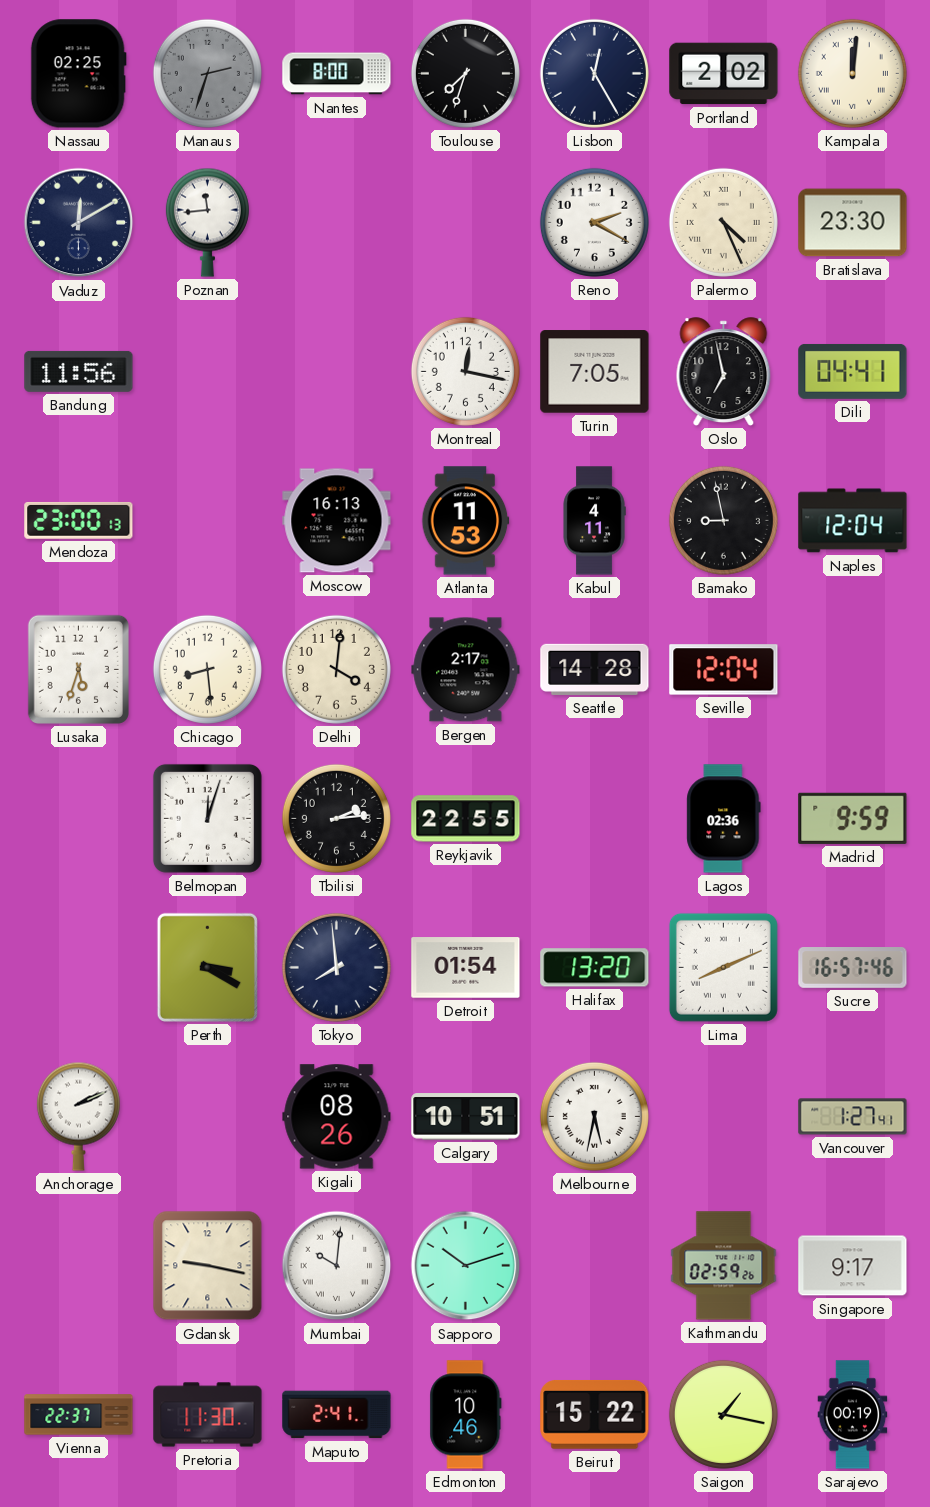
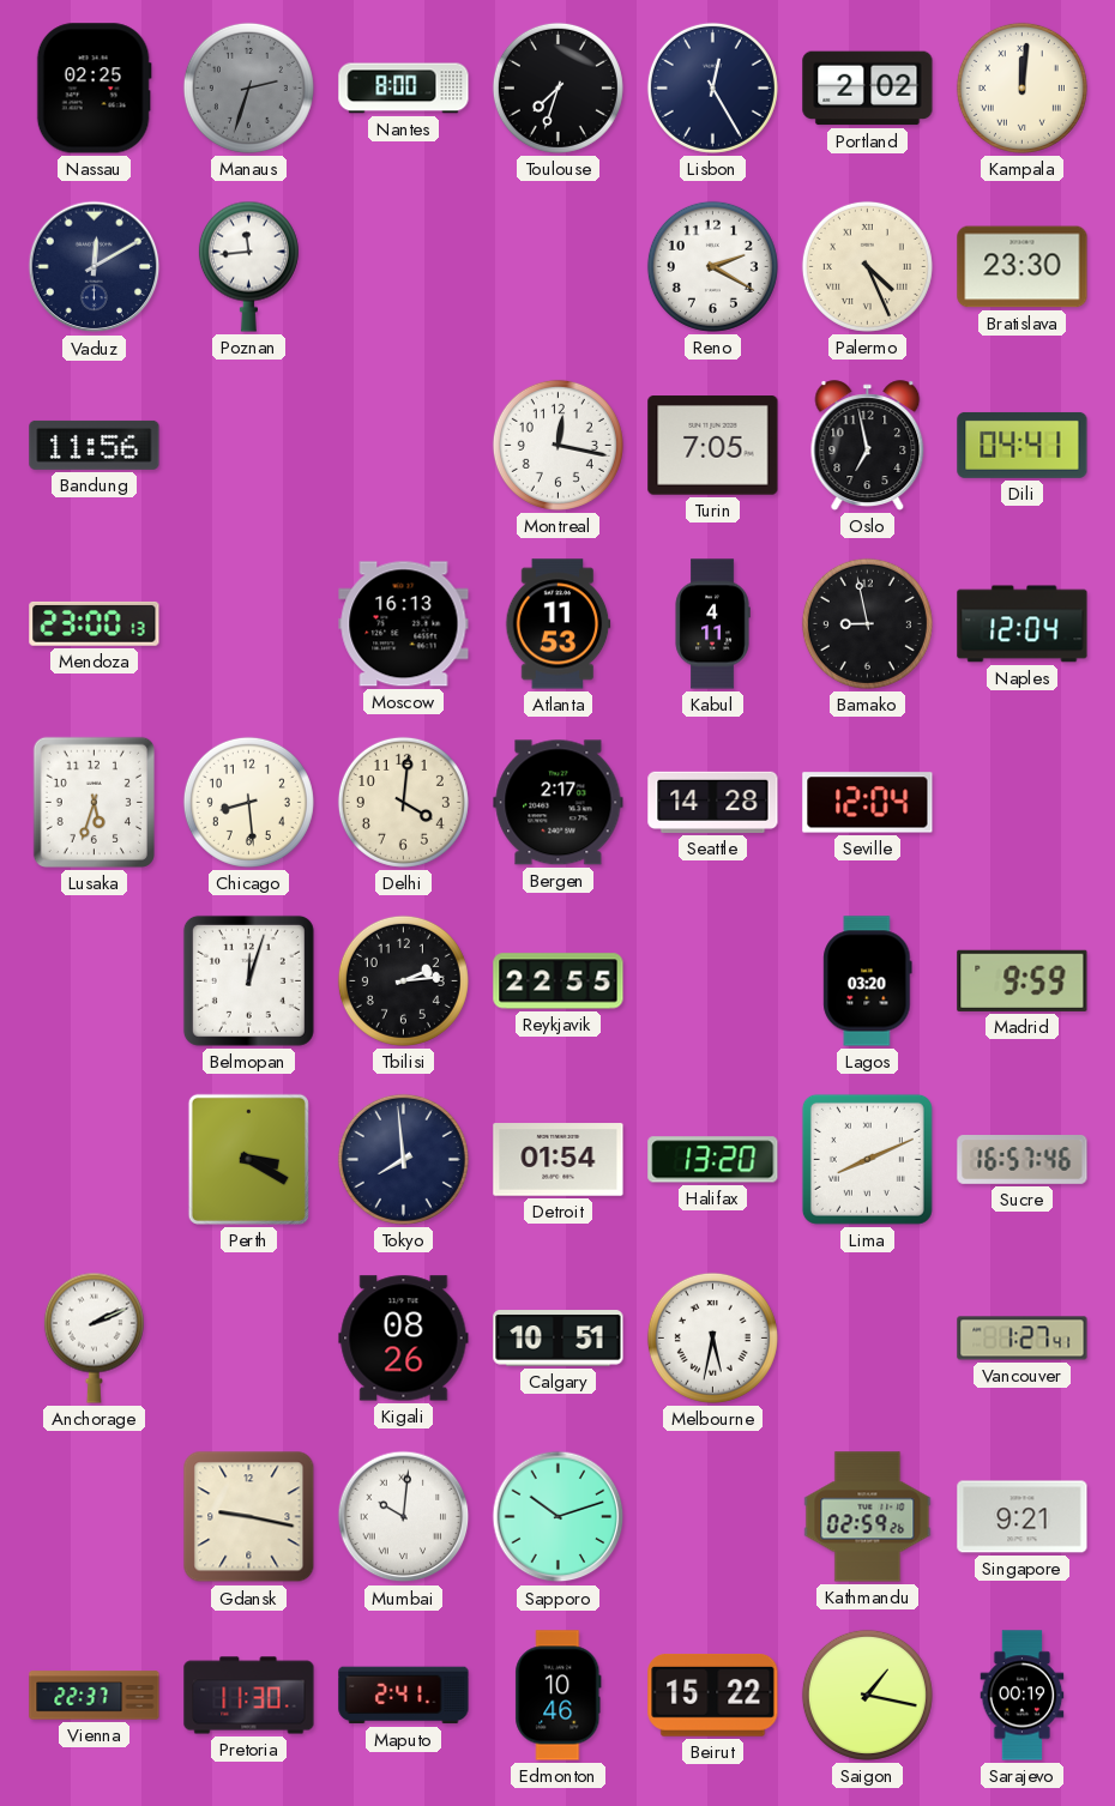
Lagos: 02:36 -> 03:20 (868, 981)
Singapore: 9:17 -> 9:21 (1023, 1517)
